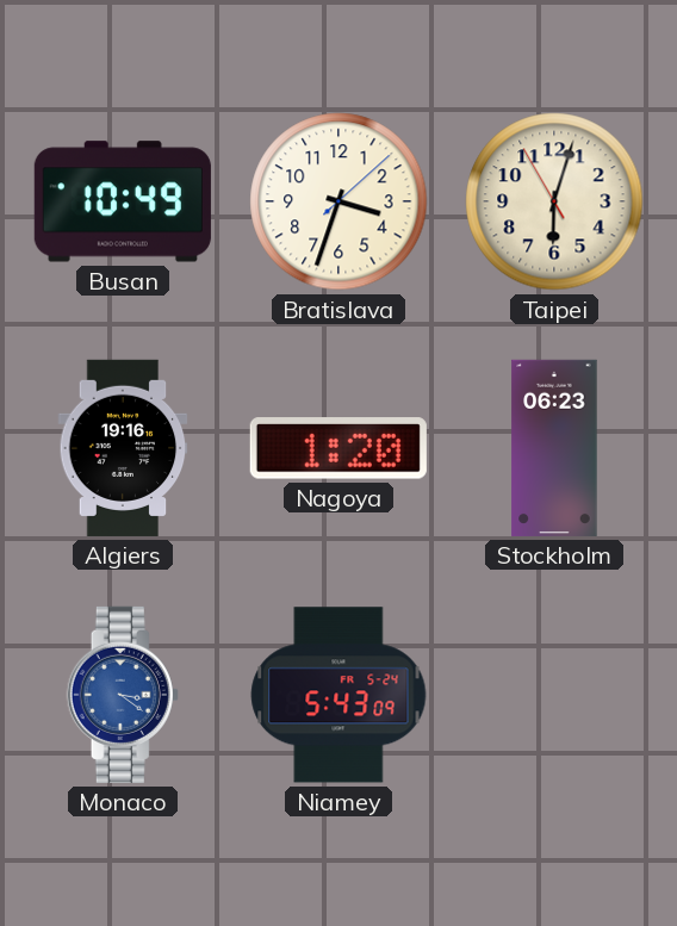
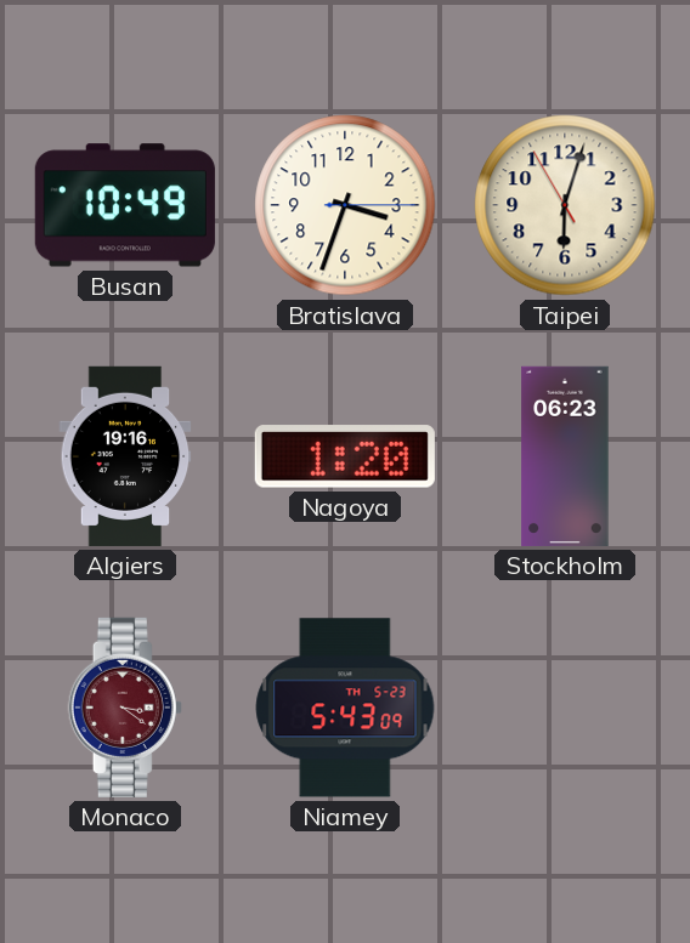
Bratislava: 3:33:08 -> 3:33:15 (345, 205)
Monaco dial: blue -> burgundy (125, 708)
Niamey date: FR 5-24 -> TH 5-23 (345, 708)
